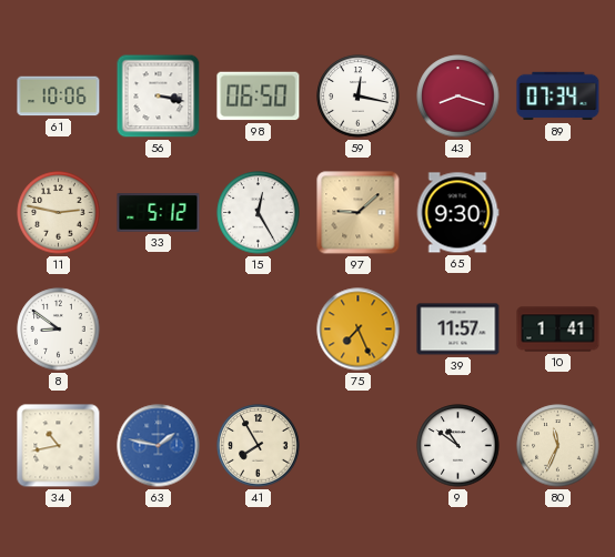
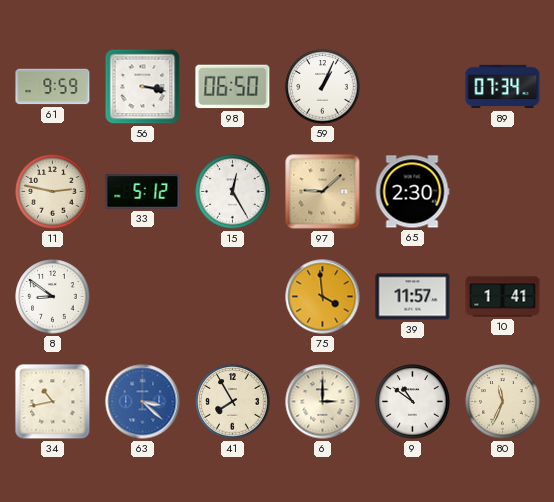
61: 10:06 -> 9:59 (53, 87)
59: 12:17 -> 1:04 (323, 87)
43: 8:18 -> none (458, 97)
65: 9:30 -> 2:30 (412, 192)
75: 7:26 -> 3:59 (323, 297)
63: 1:47 -> 3:22 (143, 402)
6: none -> 3:00 (323, 402)
